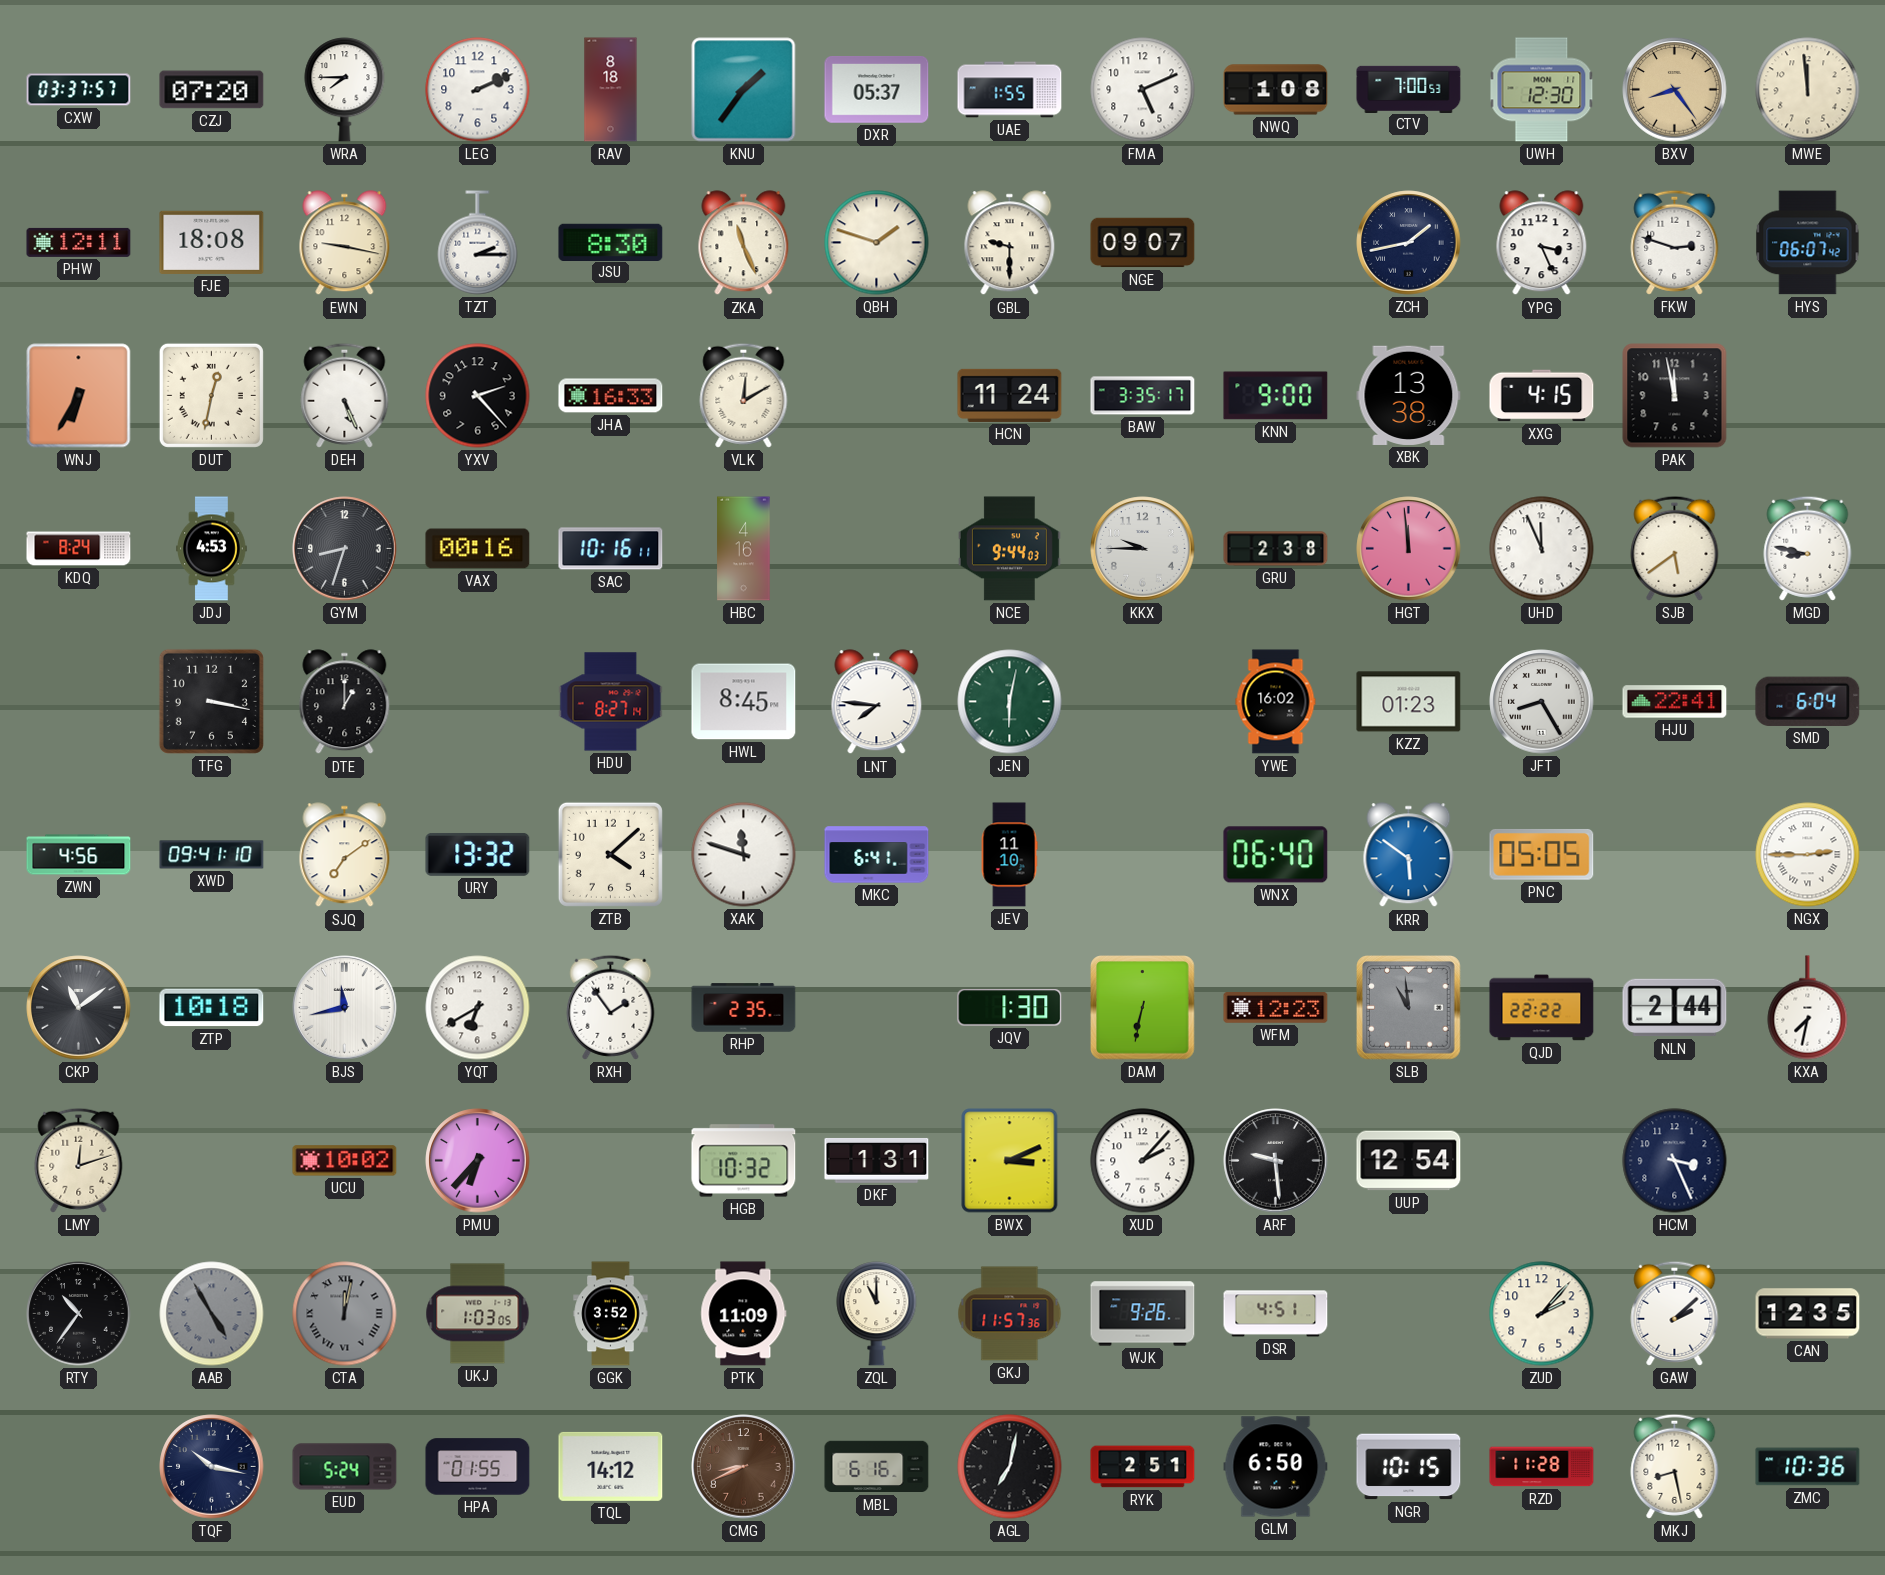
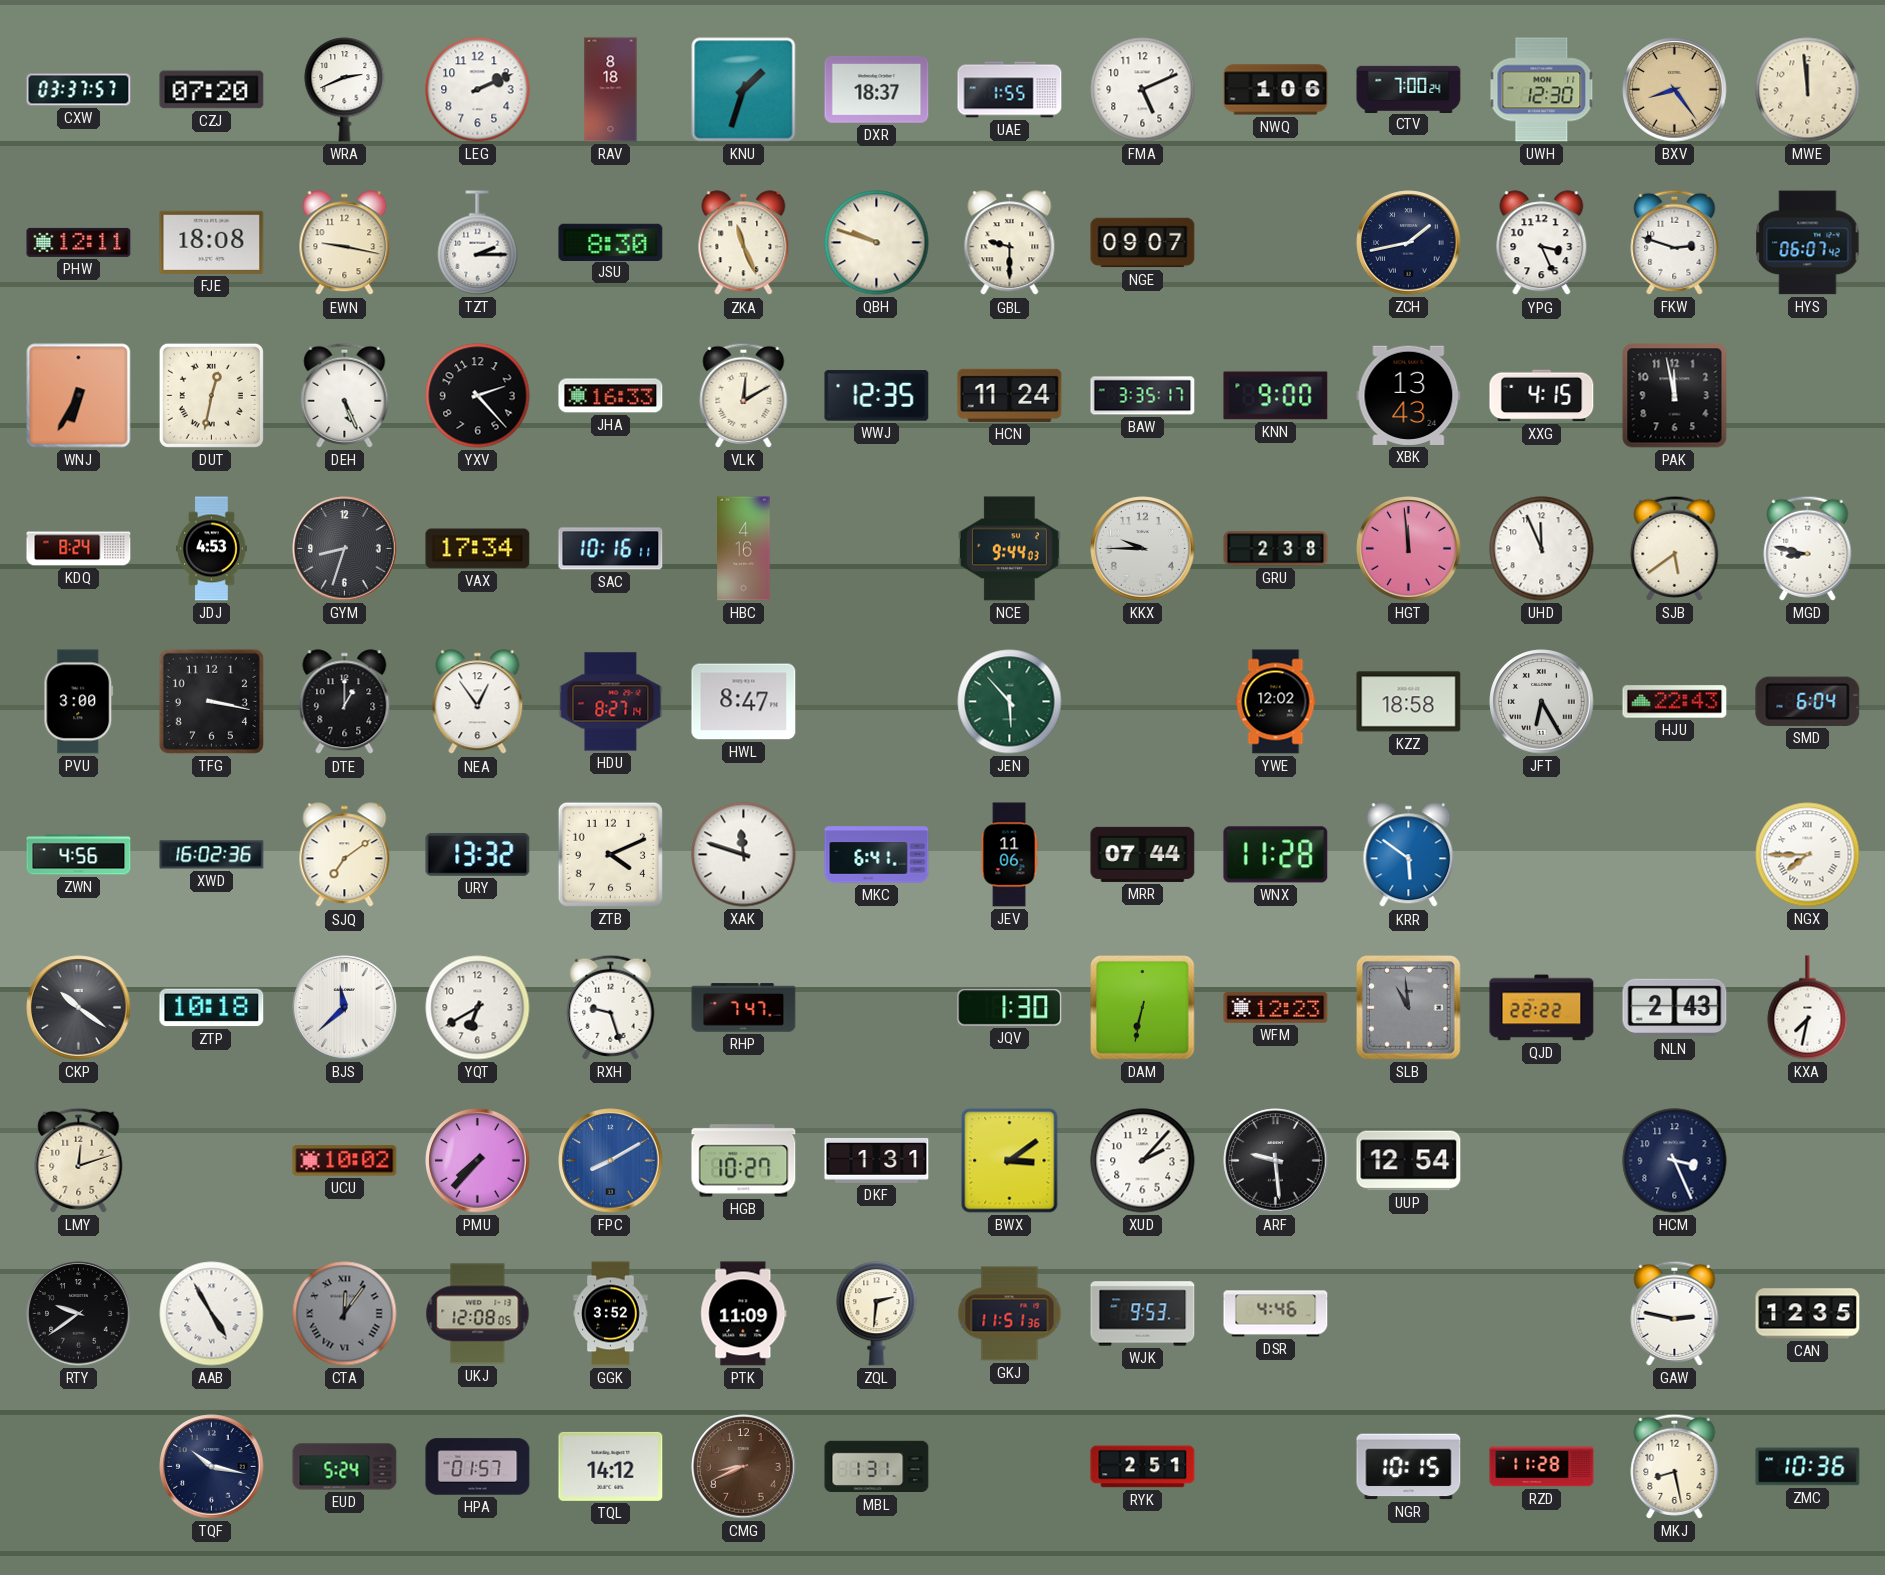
WRA: 7:45 -> 2:41 (345, 90)
KNU: 1:36 -> 1:33 (744, 90)
DXR: 05:37 -> 18:37 (877, 90)
NWQ: 1:08 -> 1:06 (1276, 90)
CTV: 7:00:53 -> 7:00:24 (1409, 89)
QBH: 1:48 -> 9:48 (877, 243)
WWJ: none -> 12:35 (877, 396)
XBK: 13:38 -> 13:43 (1409, 395)
VAX: 00:16 -> 17:34 (478, 549)
PVU: none -> 3:00 (79, 702)
NEA: none -> 12:54 (478, 702)
HWL: 8:45 -> 8:47 (744, 702)
LNT: 7:46 -> none (877, 702)
JEN: 6:02 -> 5:53 (1010, 702)
YWE: 16:02 -> 12:02 (1276, 702)
KZZ: 01:23 -> 18:58 (1409, 702)
JFT: 8:25 -> 6:25 (1542, 702)
HJU: 22:41 -> 22:43 (1675, 702)
XWD: 09:41 -> 16:02 (212, 855)
ZTB: 4:08 -> 4:11 (610, 854)
JEV: 11:10 -> 11:06 (1009, 855)
MRR: none -> 07:44 (1143, 854)
WNX: 06:40 -> 11:28 (1276, 855)
PNC: 05:05 -> none (1542, 854)
NGX: 2:45 -> 7:45 (1808, 855)
CKP: 11:09 -> 10:21 (79, 1008)
BJS: 11:43 -> 11:38 (345, 1008)
RXH: 1:54 -> 9:27 (611, 1007)
RHP: 2:35 -> 7:47 (744, 1008)
NLN: 2:44 -> 2:43 (1675, 1008)
PMU: 6:37 -> 7:37 (478, 1161)
FPC: none -> 8:10 (611, 1161)
HGB: 10:32 -> 10:27 (744, 1161)
BWX: 3:11 -> 3:09 (1010, 1161)
RTY: 10:36 -> 9:39 (79, 1314)
AAB dial: grey -> white (212, 1314)
CTA: 12:02 -> 12:06 (345, 1314)
UKJ: 1:03 -> 12:08 (478, 1314)
ZQL: 11:00 -> 2:31 (877, 1314)
GKJ: 11:57 -> 11:51 (1010, 1314)
WJK: 9:26 -> 9:53 (1143, 1314)
DSR: 4:51 -> 4:46 (1276, 1314)
ZUD: 2:07 -> none (1542, 1314)
GAW: 2:08 -> 2:47 (1675, 1313)
HPA: 01:55 -> 01:57 (478, 1467)
MBL: 6:16 -> 1:31 (877, 1467)
AGL: 7:02 -> none (1010, 1467)
GLM: 6:50 -> none (1276, 1467)
